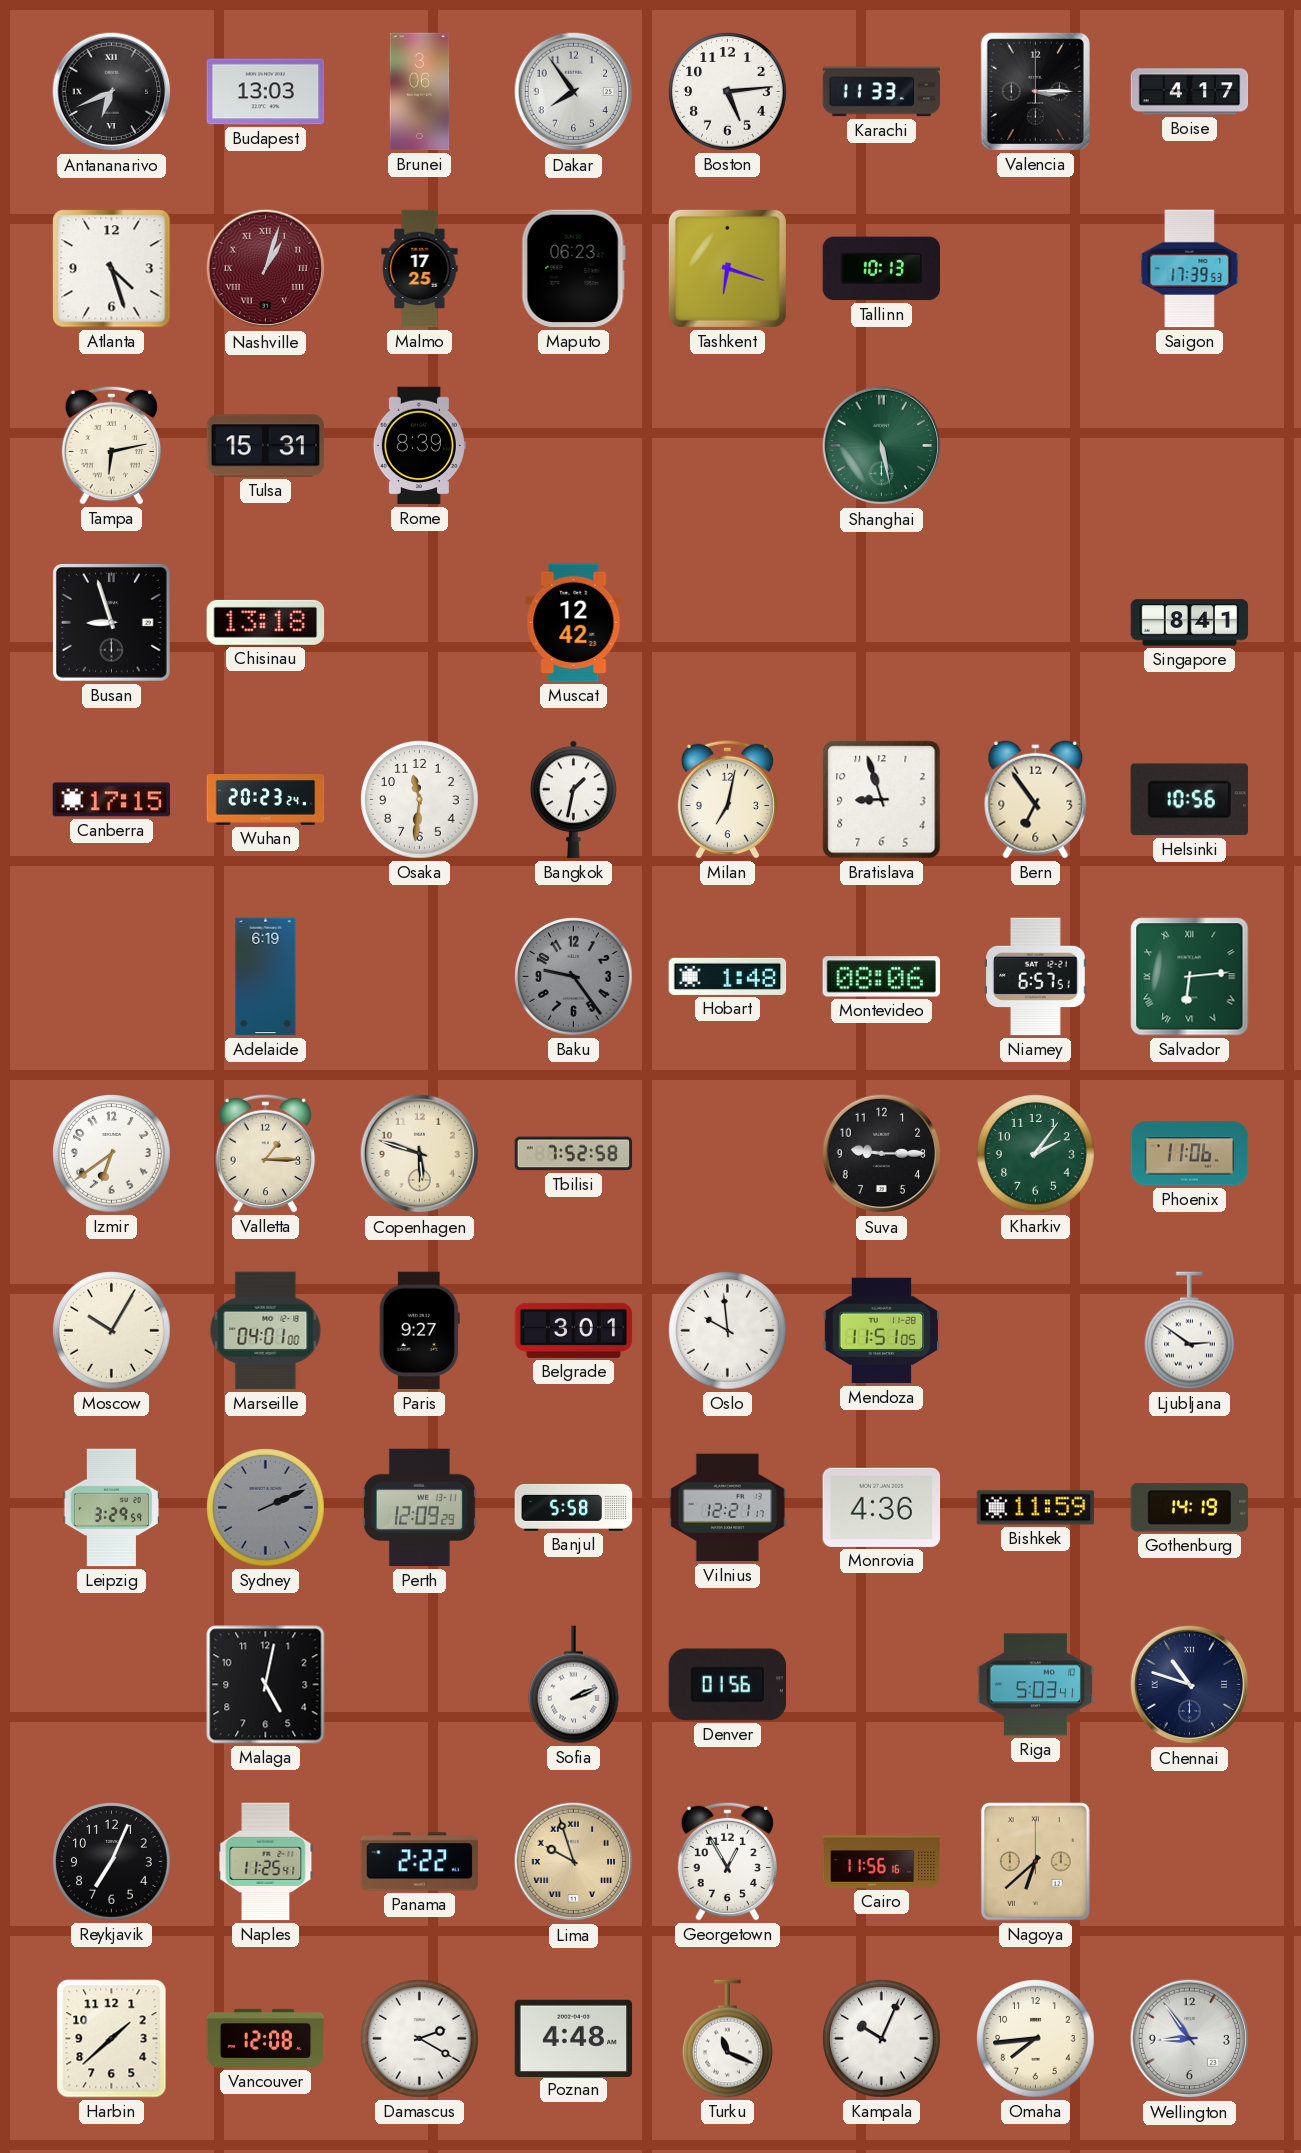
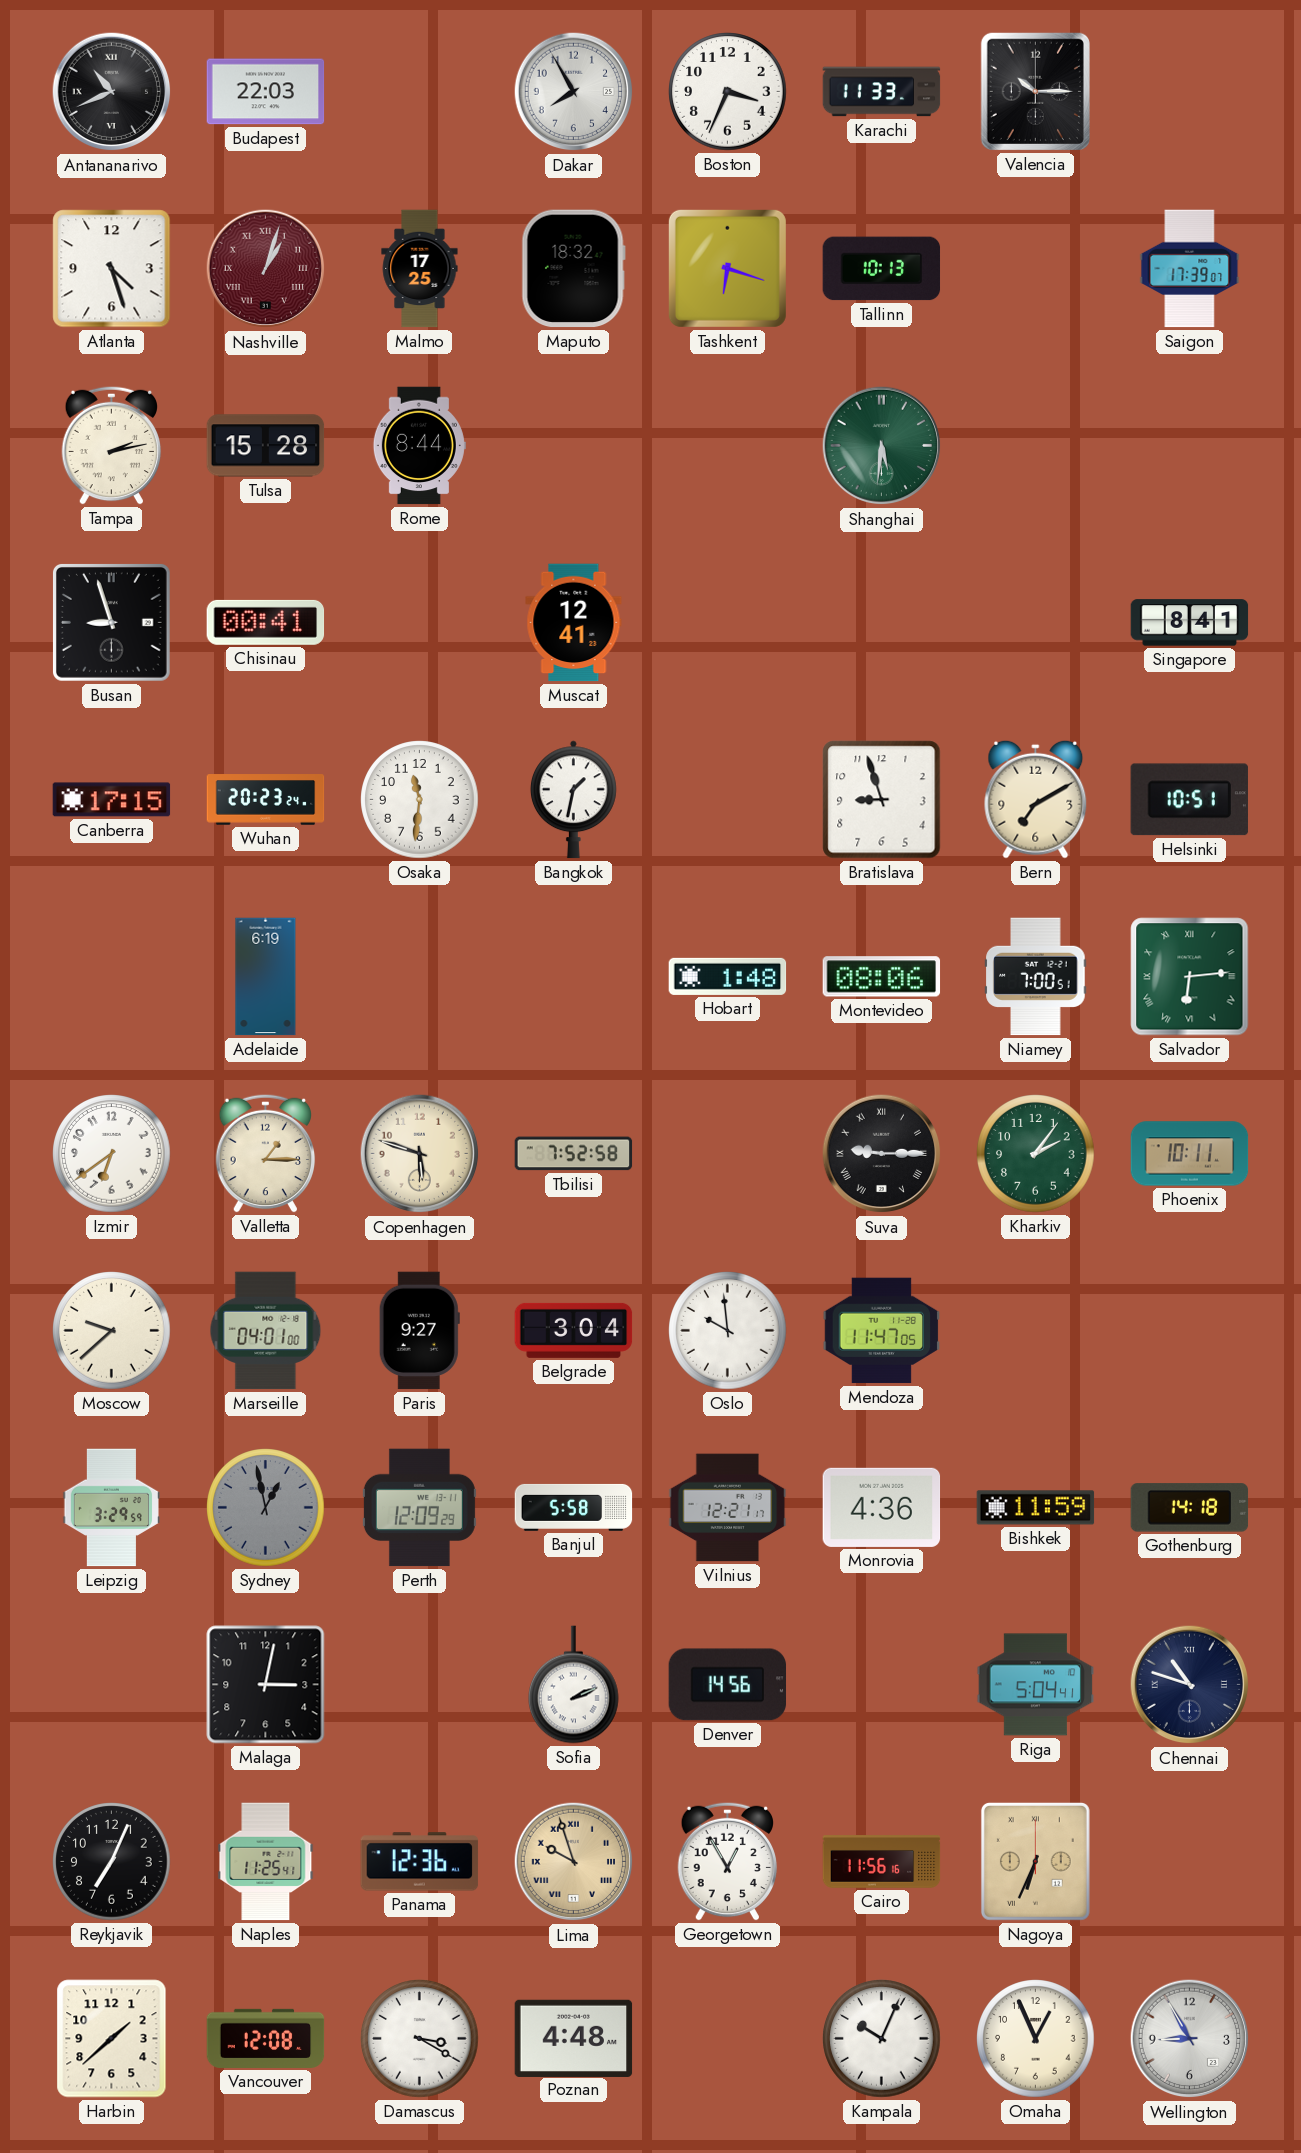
Antananarivo: 6:41 -> 10:41 (112, 92)
Budapest: 13:03 -> 22:03 (266, 92)
Brunei: 3:06 -> none (420, 92)
Dakar: 7:54 -> 7:55 (574, 92)
Boston: 5:14 -> 3:34 (728, 92)
Valencia: 3:15 -> 10:15 (1035, 91)
Boise: 4:17 -> none (1190, 92)
Maputo: 06:23 -> 18:32 (573, 269)
Saigon: 17:39:53 -> 17:39:07 (1190, 269)
Tampa: 6:13 -> 2:13 (112, 445)
Tulsa: 15:31 -> 15:28 (266, 446)
Rome: 8:39 -> 8:44 (419, 446)
Shanghai: 5:28 -> 5:31 (882, 446)
Chisinau: 13:18 -> 00:41 (266, 622)
Muscat: 12:42 -> 12:41 (574, 623)
Milan: 7:02 -> none (728, 799)
Bern: 6:54 -> 7:10 (1036, 799)
Helsinki: 10:56 -> 10:51 (1189, 800)
Baku: 9:24 -> none (574, 977)
Niamey: 6:57 -> 7:00 (1036, 977)
Suva numerals: Arabic -> Roman (882, 1154)
Phoenix: 11:06 -> 10:11 (1190, 1154)
Moscow: 10:05 -> 9:38 (112, 1331)
Belgrade: 3:01 -> 3:04 (574, 1330)
Mendoza: 11:51 -> 11:47 (882, 1331)
Ljubljana: 2:51 -> none (1190, 1331)
Sydney: 2:11 -> 12:58 (266, 1508)
Gothenburg: 14:19 -> 14:18 (1190, 1508)
Malaga: 5:02 -> 3:02 (266, 1685)
Denver: 01:56 -> 14:56 (728, 1685)
Riga: 5:03 -> 5:04 (1036, 1685)
Panama: 2:22 -> 12:36 (420, 1862)
Nagoya: 6:38 -> 6:34 (1035, 1861)
Damascus: 2:20 -> 3:20 (420, 2039)
Turku: 11:19 -> none (728, 2039)
Omaha: 7:44 -> 12:56 (1036, 2039)
Wellington: 8:54 -> 8:55 (1190, 2039)
